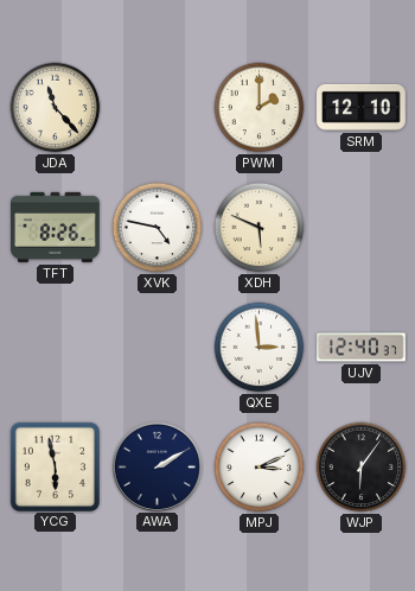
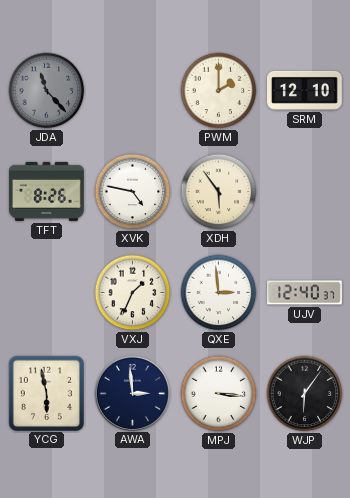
JDA dial: cream -> grey (47, 91)
XDH: 5:49 -> 5:54 (219, 192)
VXJ: none -> 1:34 (133, 293)
AWA: 2:10 -> 2:59 (132, 393)
MPJ: 3:11 -> 3:16 (219, 394)
